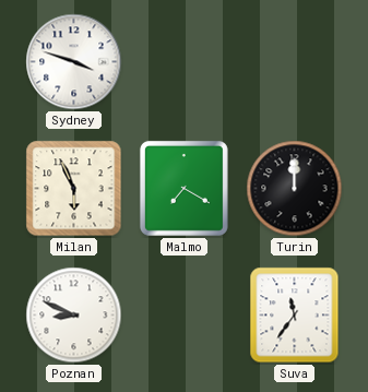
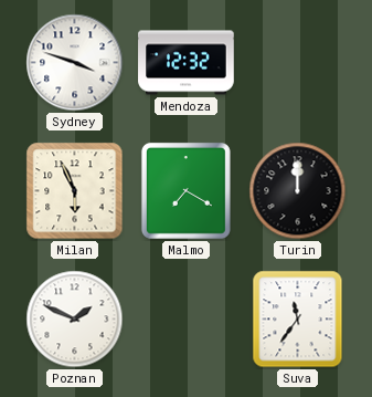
Mendoza: none -> 12:32 (187, 63)
Poznan: 8:49 -> 1:49 (75, 320)
